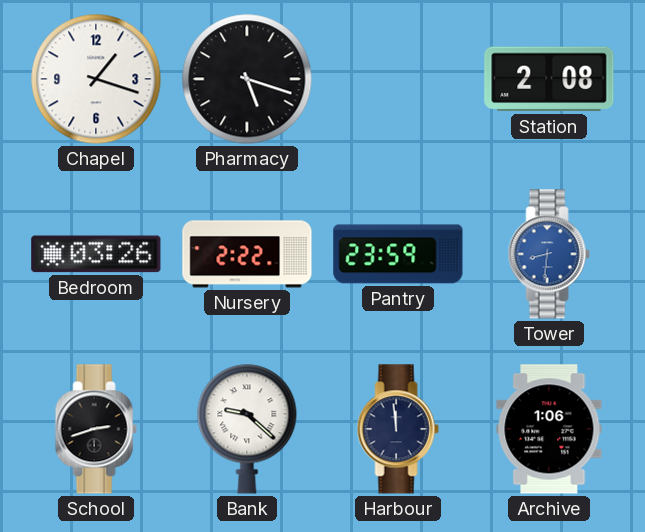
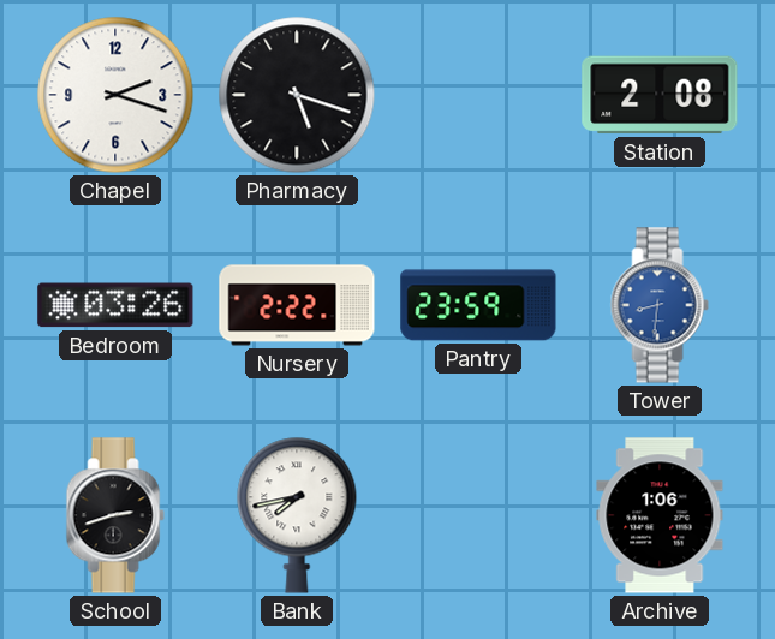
Chapel: 1:18 -> 2:18 (115, 95)
Bank: 9:22 -> 7:43 (297, 515)
Harbour: 11:59 -> none (398, 429)
